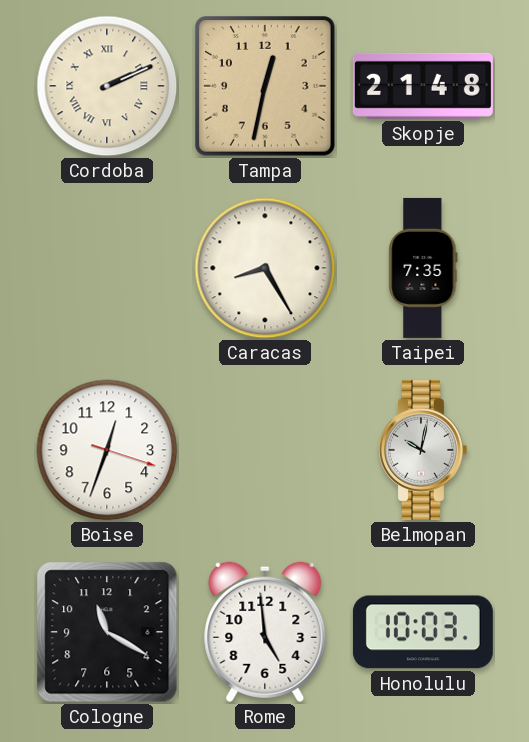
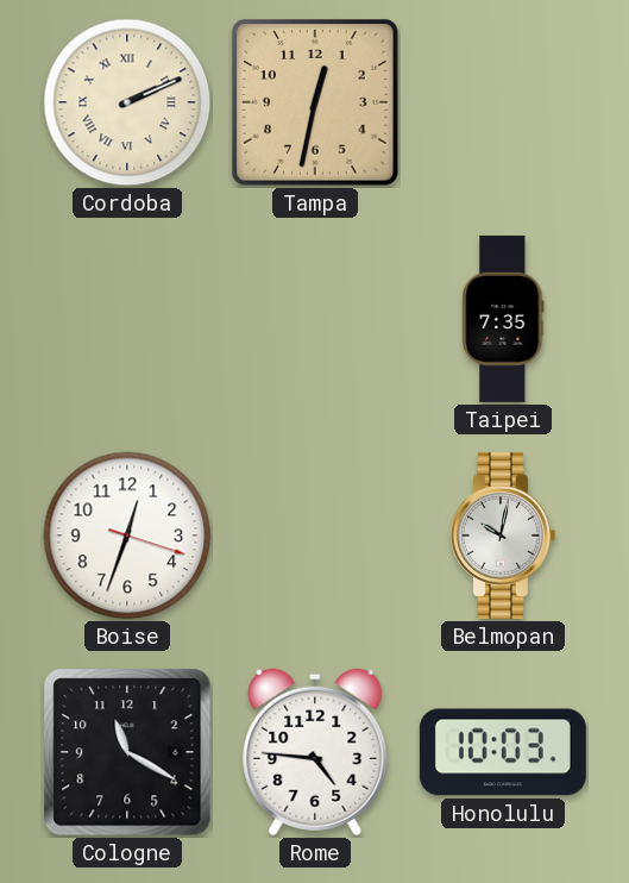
Skopje: 21:48 -> none (423, 86)
Caracas: 8:25 -> none (265, 268)
Rome: 4:59 -> 4:46 (315, 752)
